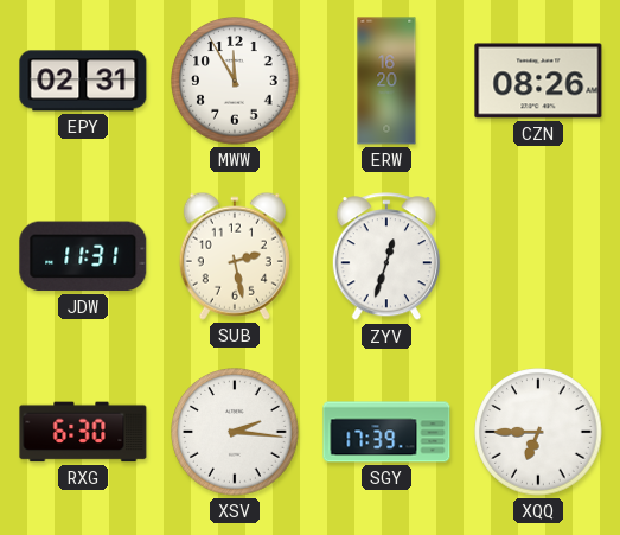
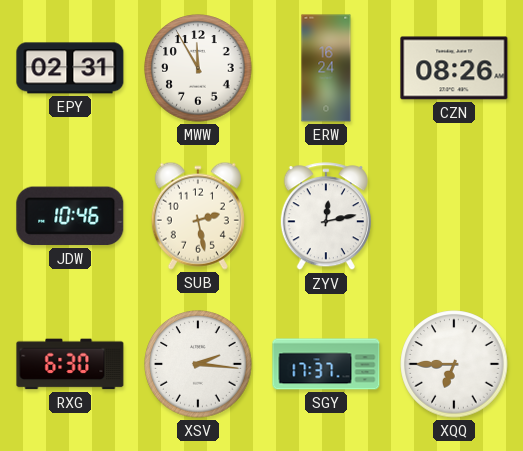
ERW: 16:20 -> 16:24 (326, 68)
JDW: 11:31 -> 10:46 (70, 216)
ZYV: 12:33 -> 12:13 (326, 217)
SGY: 17:39 -> 17:37 (326, 364)
